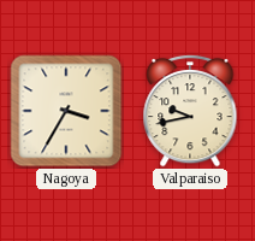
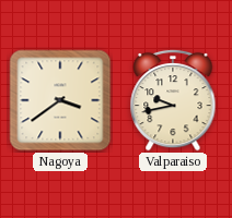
Nagoya: 3:35 -> 3:39 (60, 100)
